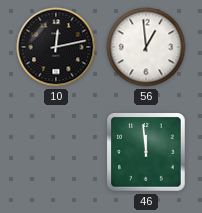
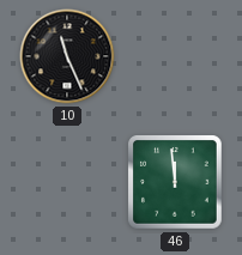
10: 12:13 -> 11:26 (67, 56)
56: 12:59 -> none (146, 47)
